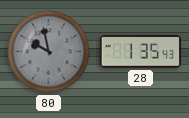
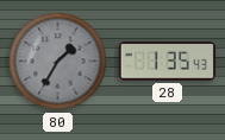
80: 9:58 -> 1:35 (58, 62)
